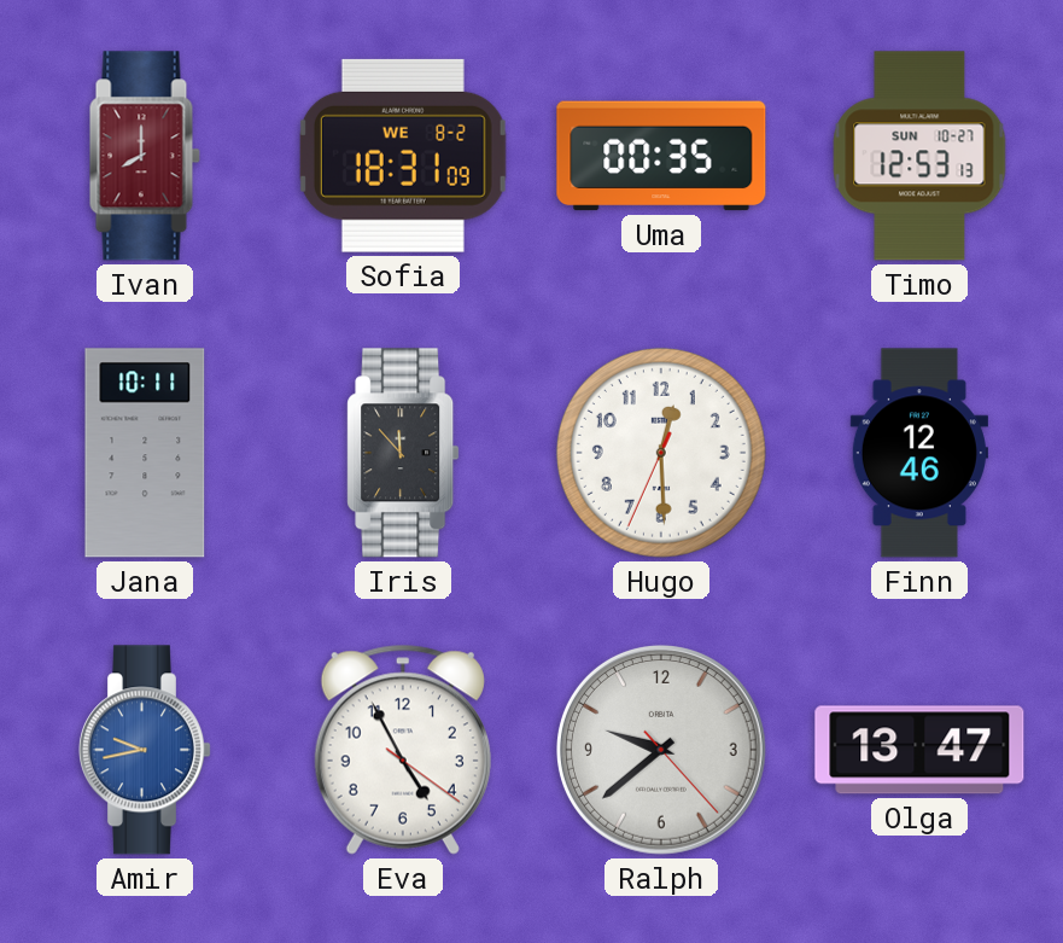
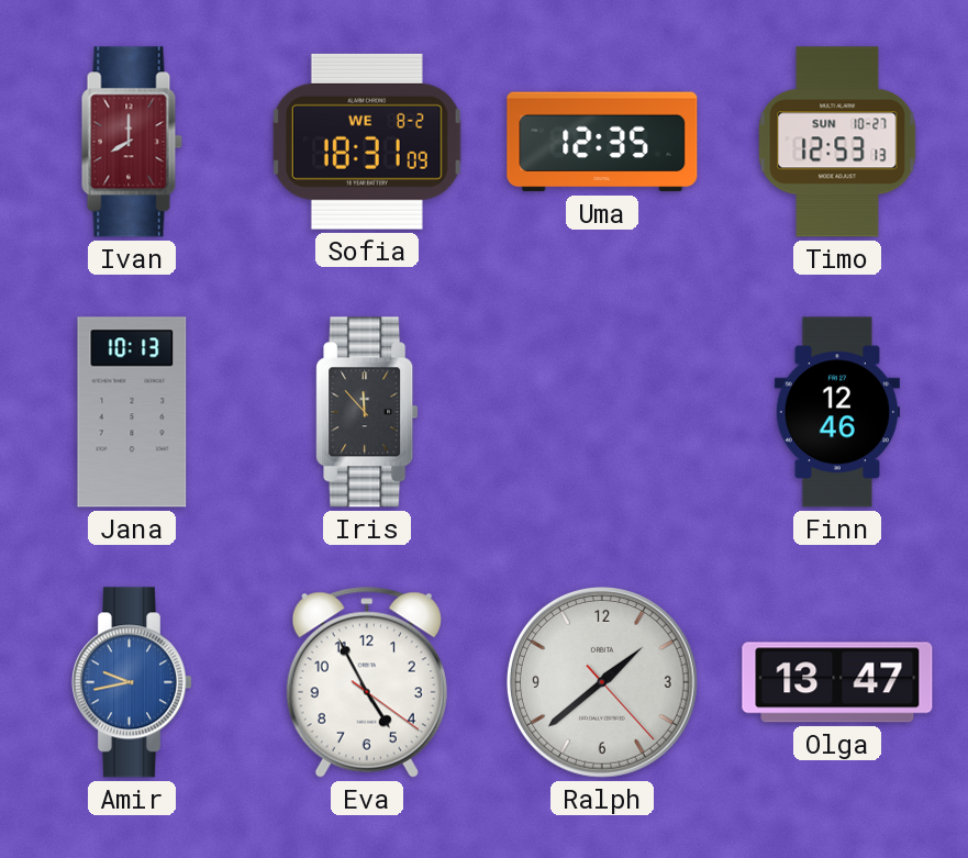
Uma: 00:35 -> 12:35 (602, 142)
Jana: 10:11 -> 10:13 (132, 412)
Hugo: 12:29 -> none (661, 453)
Ralph: 9:38 -> 1:38 (602, 682)
